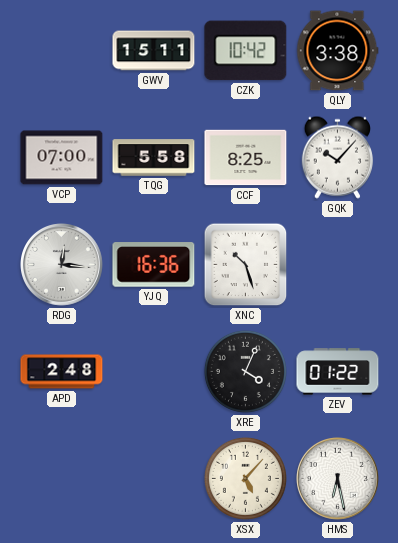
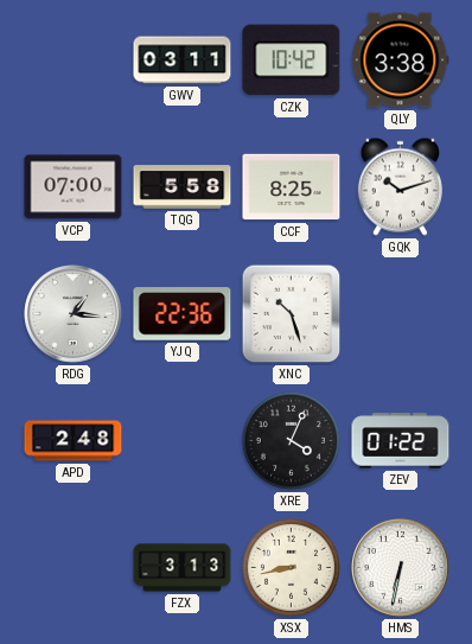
GWV: 15:11 -> 03:11 (183, 60)
GQK: 10:07 -> 10:12 (400, 186)
RDG: 12:16 -> 1:16 (74, 314)
YJQ: 16:36 -> 22:36 (183, 314)
FZX: none -> 3:13 (183, 568)
XSX: 5:07 -> 8:43 (291, 567)
HMS: 6:28 -> 6:32 (401, 568)
